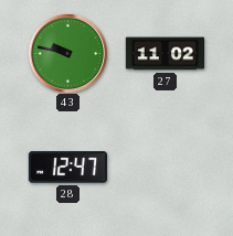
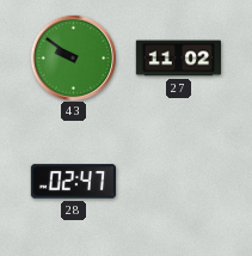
43: 9:47 -> 9:51 (73, 57)
28: 12:47 -> 02:47 (73, 182)
